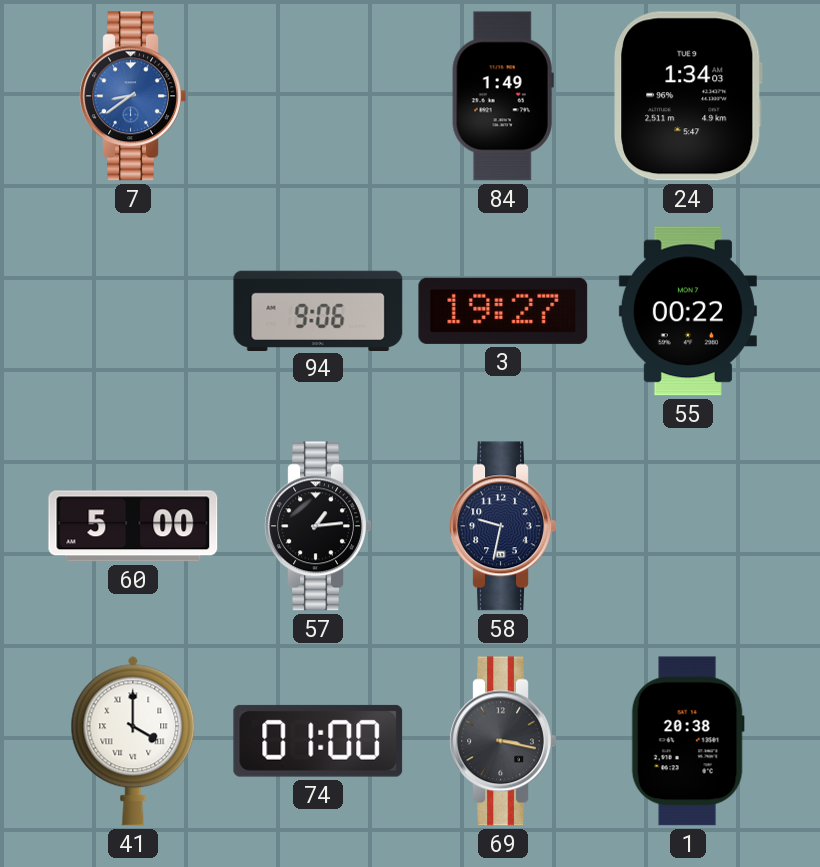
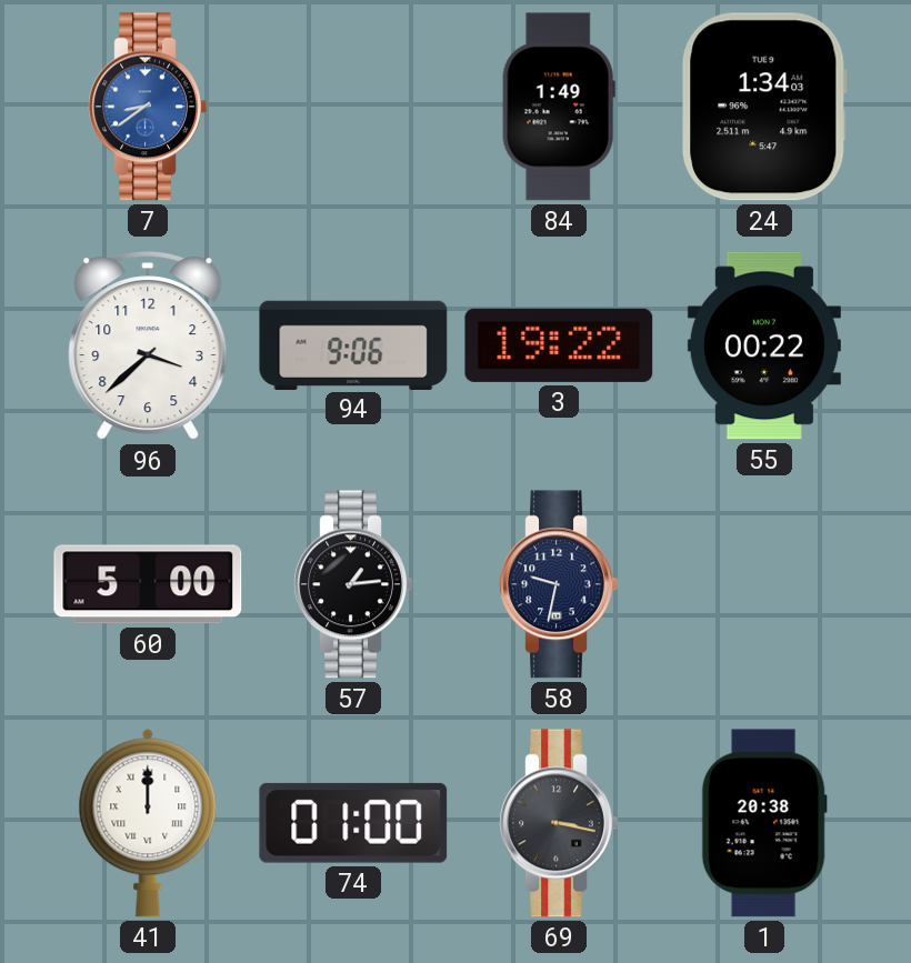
96: none -> 3:38 (148, 347)
3: 19:27 -> 19:22 (559, 345)
41: 4:00 -> 12:00 (148, 823)
